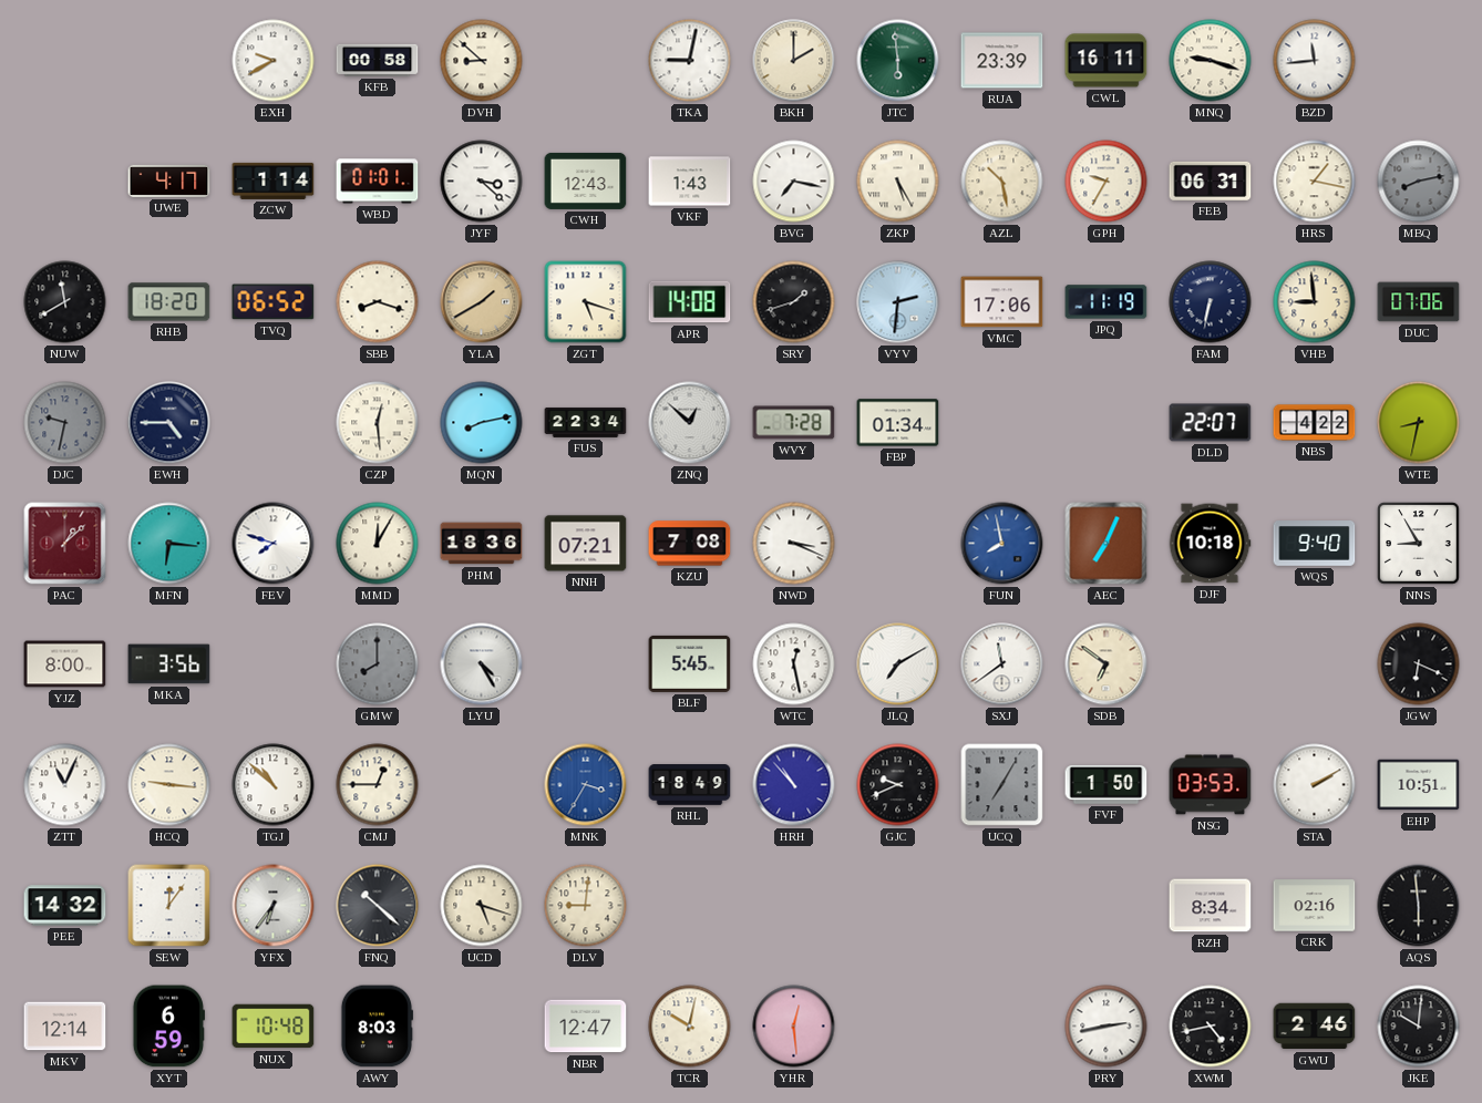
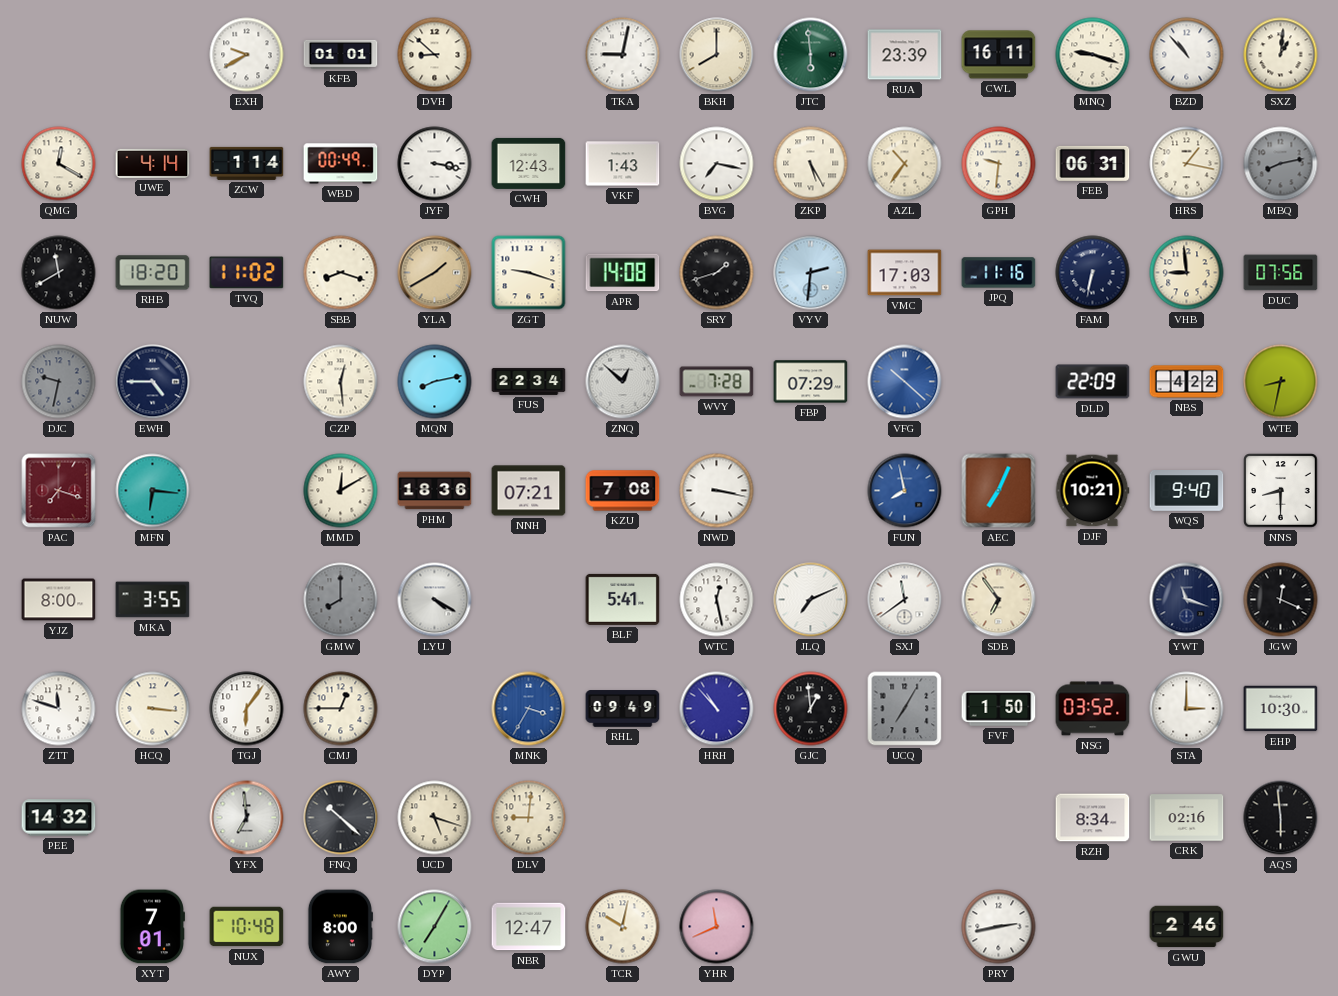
KFB: 00:58 -> 01:01 (341, 54)
BKH: 2:00 -> 8:00 (717, 55)
BZD: 11:44 -> 10:53 (1187, 55)
SXZ: none -> 1:01 (1281, 55)
QMG: none -> 12:20 (59, 164)
UWE: 4:17 -> 4:14 (153, 163)
WBD: 01:01 -> 00:49 (341, 164)
JYF: 3:22 -> 3:17 (435, 164)
AZL: 10:28 -> 10:36 (905, 164)
GPH: 9:35 -> 9:31 (999, 164)
TVQ: 06:52 -> 11:02 (247, 273)
ZGT: 5:18 -> 9:18 (529, 273)
VMC: 17:06 -> 17:03 (905, 273)
JPQ: 11:19 -> 11:16 (999, 273)
DUC: 07:06 -> 07:56 (1281, 273)
FBP: 01:34 -> 07:29 (811, 382)
VFG: none -> 10:22 (905, 382)
DLD: 22:07 -> 22:09 (1093, 382)
PAC: 1:08 -> 7:18 (59, 491)
FEV: 7:48 -> none (274, 544)
MMD: 12:05 -> 12:10 (341, 491)
NWD: 3:19 -> 3:17 (717, 491)
DJF: 10:18 -> 10:21 (1092, 491)
NNS: 8:55 -> 8:30 (1281, 491)
MKA: 3:56 -> 3:55 (153, 600)
LYU: 4:25 -> 4:20 (435, 600)
BLF: 5:45 -> 5:41 (623, 599)
JLQ: 7:10 -> 7:11 (811, 600)
SDB: 6:51 -> 6:54 (999, 600)
YWT: none -> 11:18 (1187, 600)
JGW: 6:19 -> 12:19 (1281, 600)
ZTT: 11:04 -> 11:48 (59, 709)
HCQ: 9:16 -> 3:16 (153, 709)
TGJ: 10:52 -> 6:06 (247, 709)
RHL: 18:49 -> 09:49 (623, 709)
GJC: 9:41 -> 12:59 (811, 709)
NSG: 03:53 -> 03:52 (1093, 709)
STA: 2:10 -> 3:00 (1187, 709)
EHP: 10:51 -> 10:30 (1281, 709)
SEW: 12:06 -> none (169, 906)
YFX: 6:36 -> 6:59 (247, 818)
MKV: 12:14 -> none (65, 1027)
XYT: 6:59 -> 7:01 (152, 927)
AWY: 8:03 -> 8:00 (340, 927)
DYP: none -> 7:05 (435, 927)
YHR: 12:29 -> 11:41 (717, 927)
XWM: 4:43 -> none (1211, 1027)
JKE: 10:01 -> none (1419, 1027)
